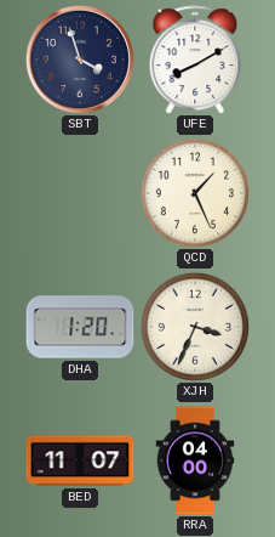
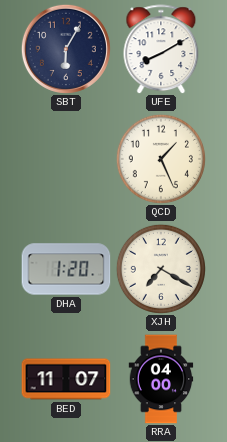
SBT: 3:57 -> 6:05 (66, 49)
XJH: 3:34 -> 7:20 (161, 269)
